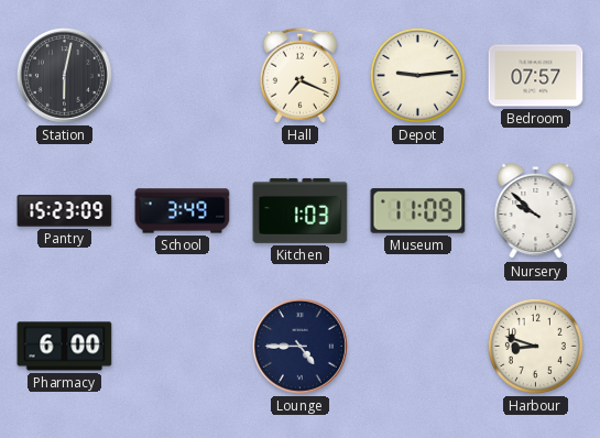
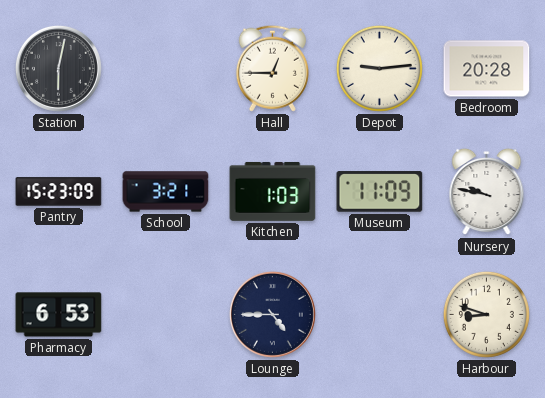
Hall: 7:19 -> 12:45 (272, 68)
Bedroom: 07:57 -> 20:28 (487, 69)
School: 3:49 -> 3:21 (166, 192)
Nursery: 9:52 -> 9:47 (487, 192)
Pharmacy: 6:00 -> 6:53 (59, 315)
